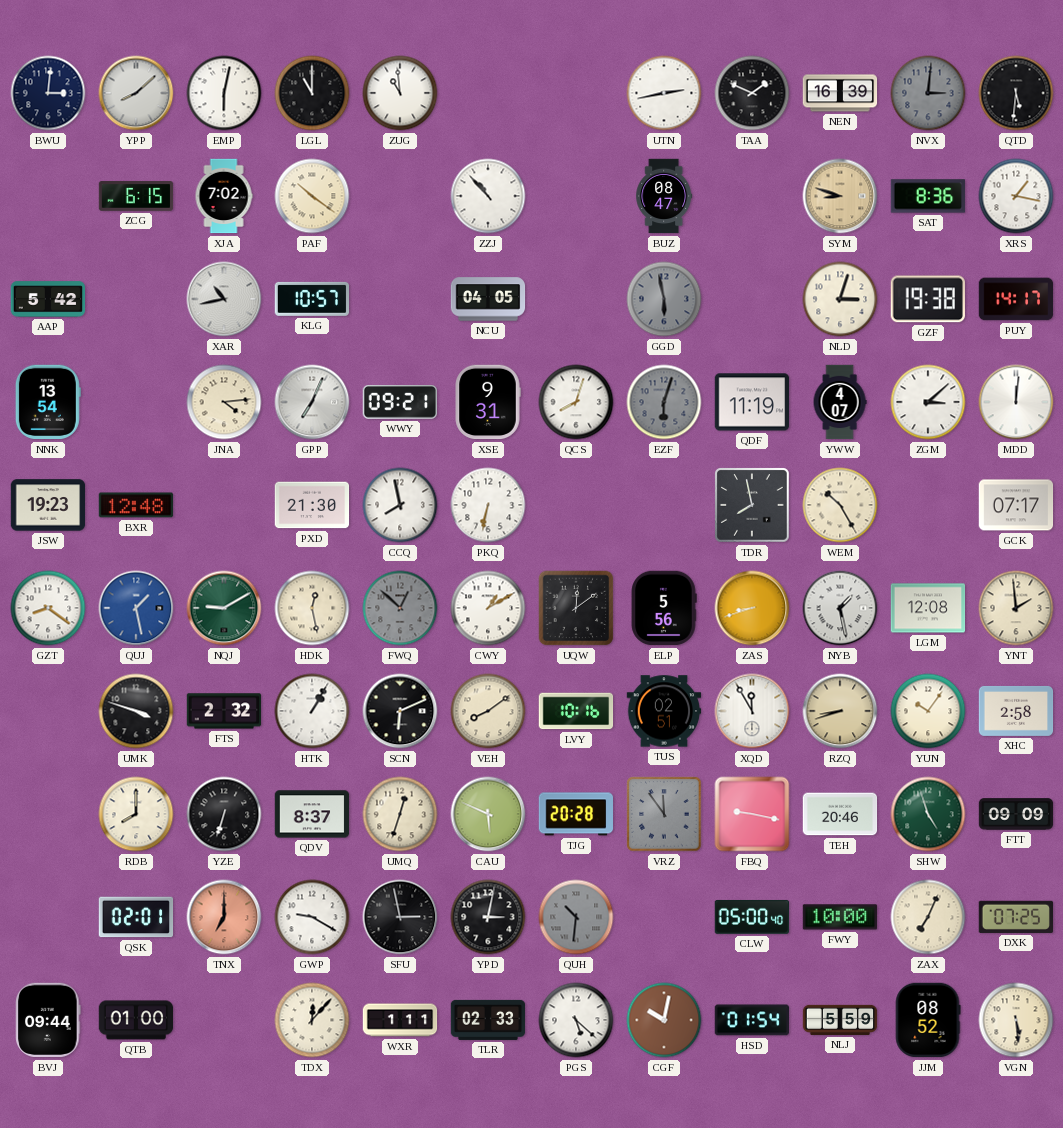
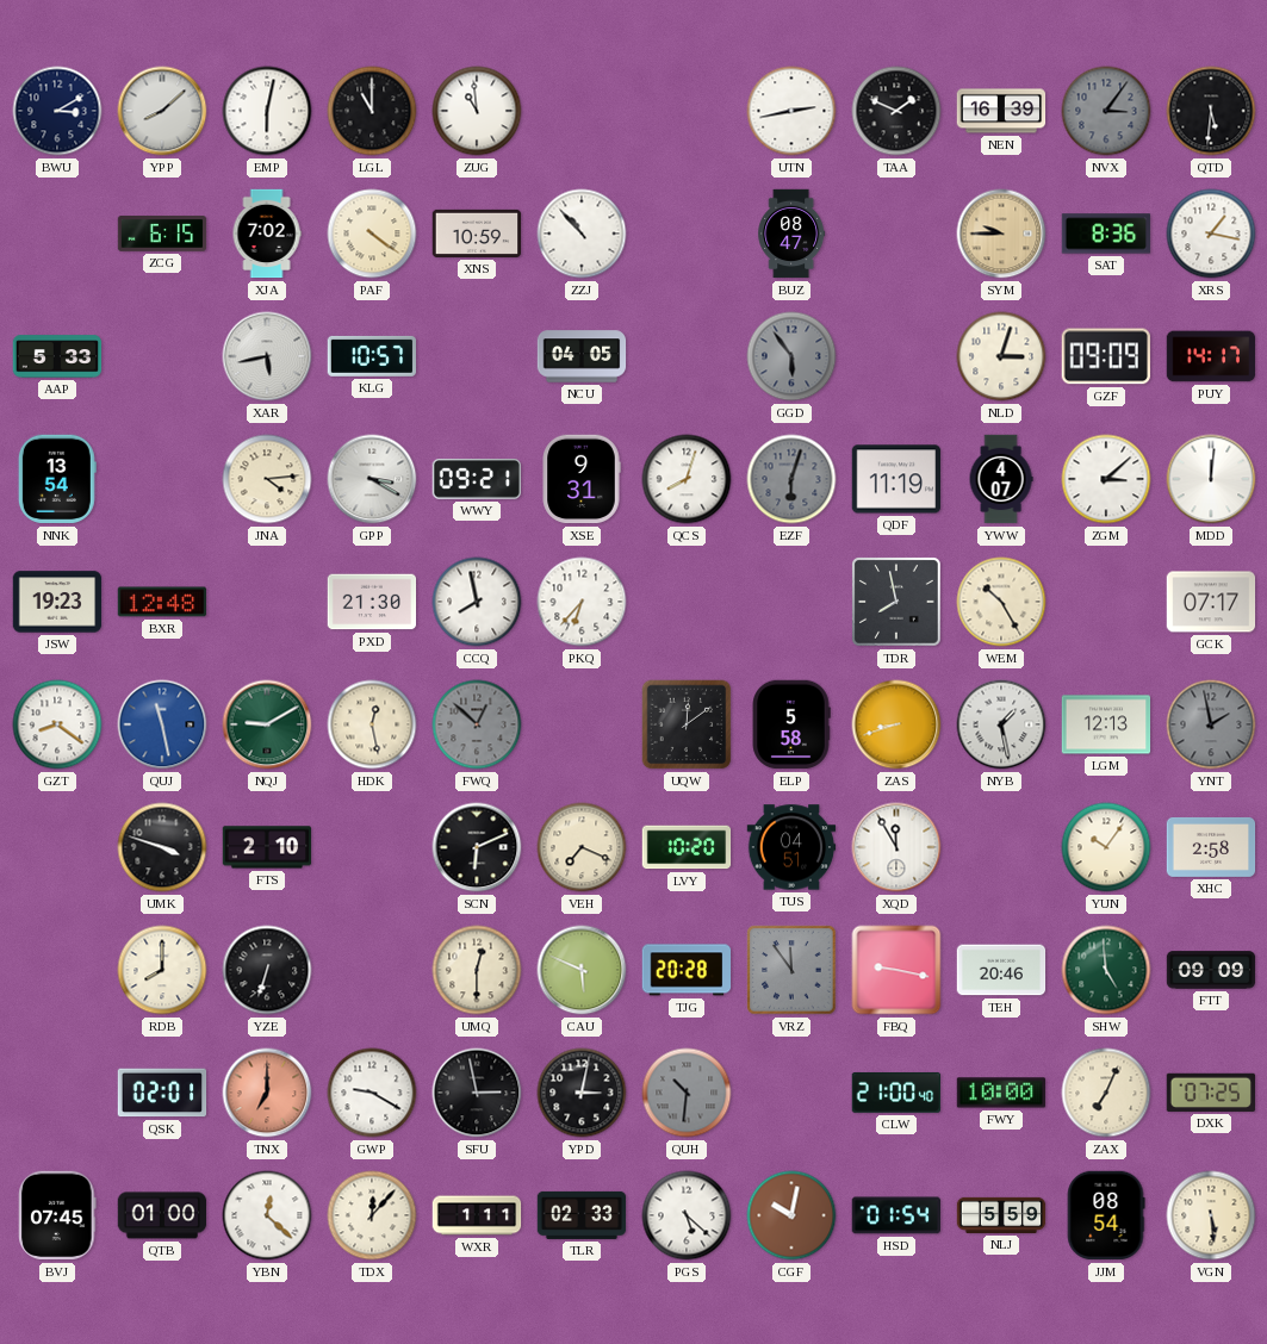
BWU: 3:01 -> 3:10 (57, 111)
NVX: 3:01 -> 3:06 (1106, 111)
PAF: 10:21 -> 4:21 (372, 234)
XNS: none -> 10:59 (477, 234)
SYM: 8:48 -> 9:45 (1001, 234)
AAP: 5:42 -> 5:33 (57, 356)
XAR: 10:43 -> 5:43 (267, 356)
GGD: 5:58 -> 5:54 (791, 356)
GZF: 19:38 -> 09:09 (1106, 356)
GPP: 7:04 -> 3:20 (372, 479)
PKQ: 6:32 -> 6:37 (582, 602)
QUJ: 1:28 -> 11:28 (162, 724)
CWY: 1:10 -> none (488, 608)
ELP: 5:56 -> 5:58 (791, 724)
LGM: 12:08 -> 12:13 (1106, 724)
YNT: 1:59 -> 1:58 (1211, 724)
YNT dial: cream -> grey (1211, 724)
FTS: 2:32 -> 2:10 (267, 847)
HTK: 1:05 -> none (312, 711)
VEH: 8:09 -> 7:19 (582, 847)
LVY: 10:16 -> 10:20 (687, 847)
TUS: 02:51 -> 04:51 (791, 847)
RZQ: 8:42 -> none (840, 711)
QDV: 8:37 -> none (312, 814)
UMQ: 12:33 -> 12:30 (477, 970)
SHW: 4:57 -> 4:59 (1106, 970)
CLW: 05:00 -> 21:00 (895, 1093)
BVJ: 09:44 -> 07:45 (57, 1215)
YBN: none -> 12:22 (267, 1215)
JJM: 08:52 -> 08:54 (1106, 1215)
